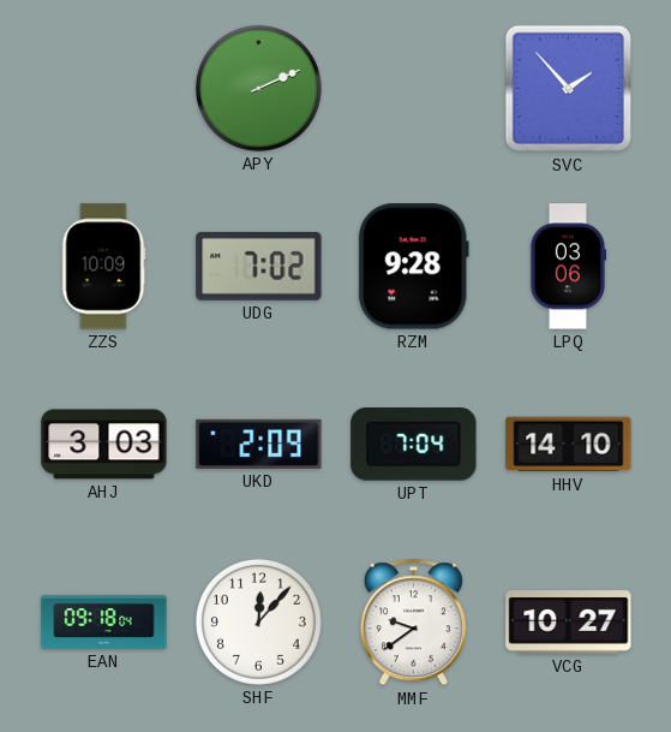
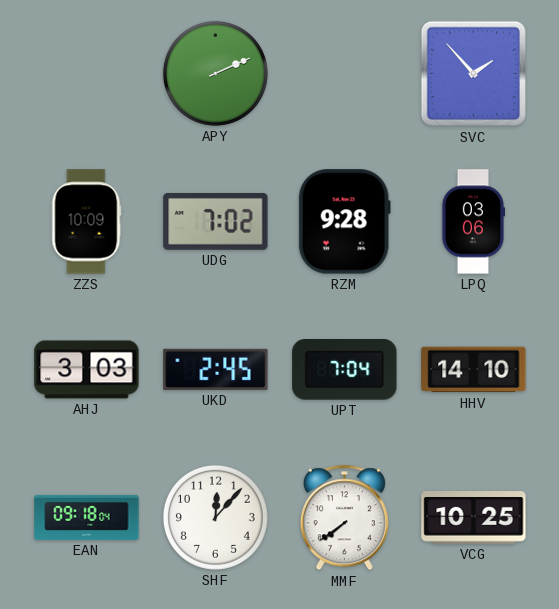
UKD: 2:09 -> 2:45 (216, 369)
MMF: 9:39 -> 7:39 (344, 518)
VCG: 10:27 -> 10:25 (474, 518)
